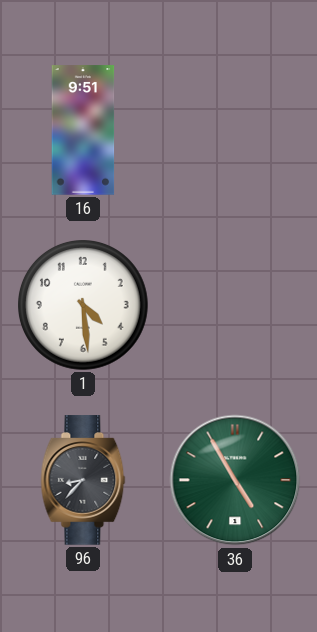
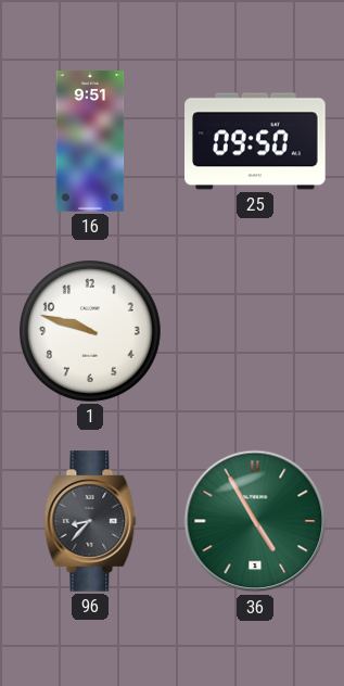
25: none -> 09:50 (255, 141)
1: 4:29 -> 9:48 (91, 332)
